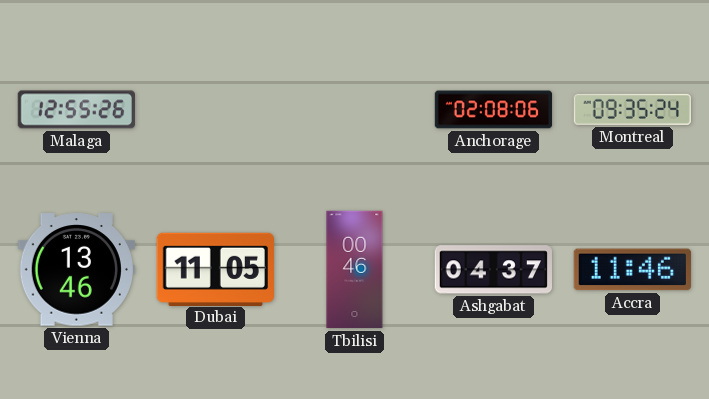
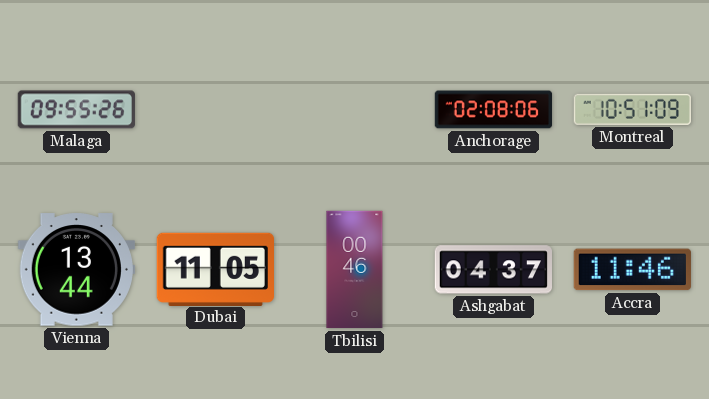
Malaga: 12:55 -> 09:55 (76, 110)
Montreal: 09:35 -> 10:51 (632, 109)
Vienna: 13:46 -> 13:44 (76, 270)
